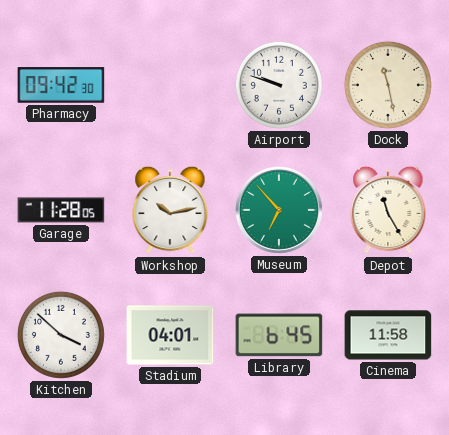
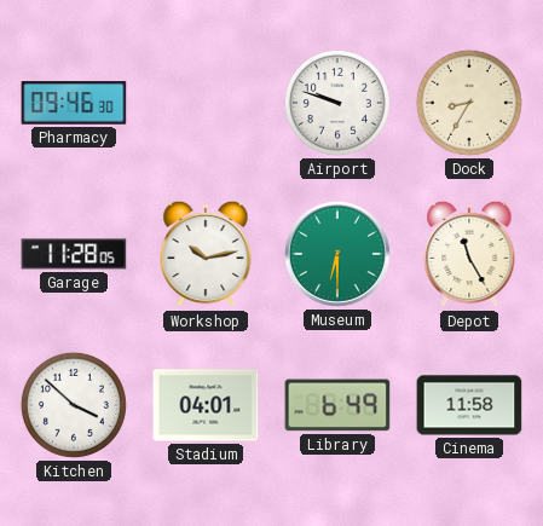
Pharmacy: 09:42 -> 09:46 (74, 103)
Dock: 11:28 -> 8:35 (469, 103)
Museum: 6:53 -> 6:30 (337, 254)
Library: 6:45 -> 6:49 (337, 405)
